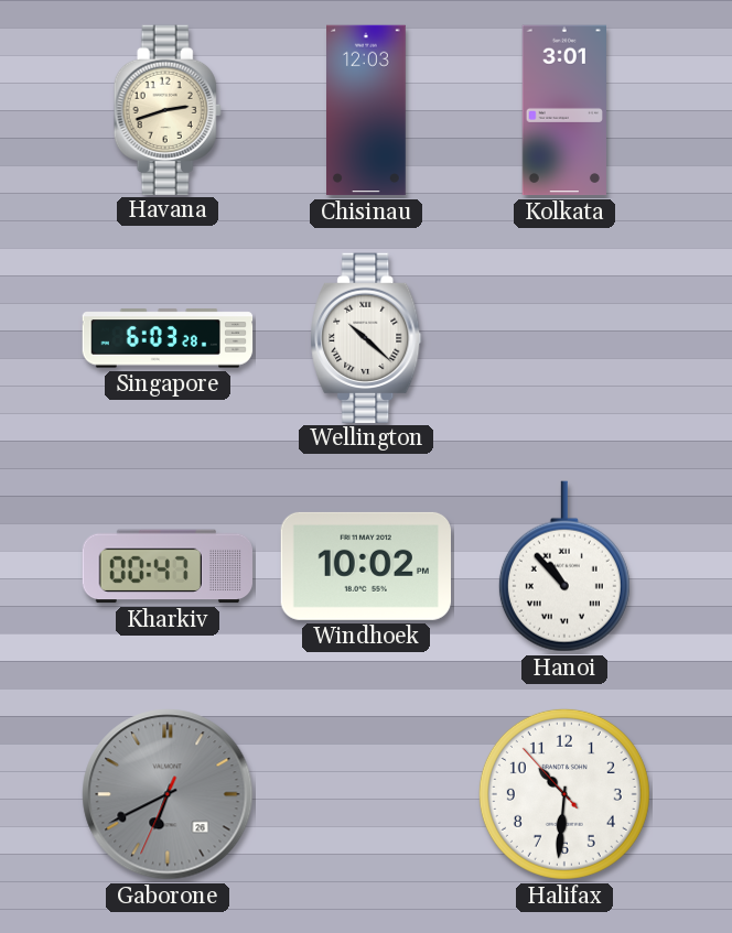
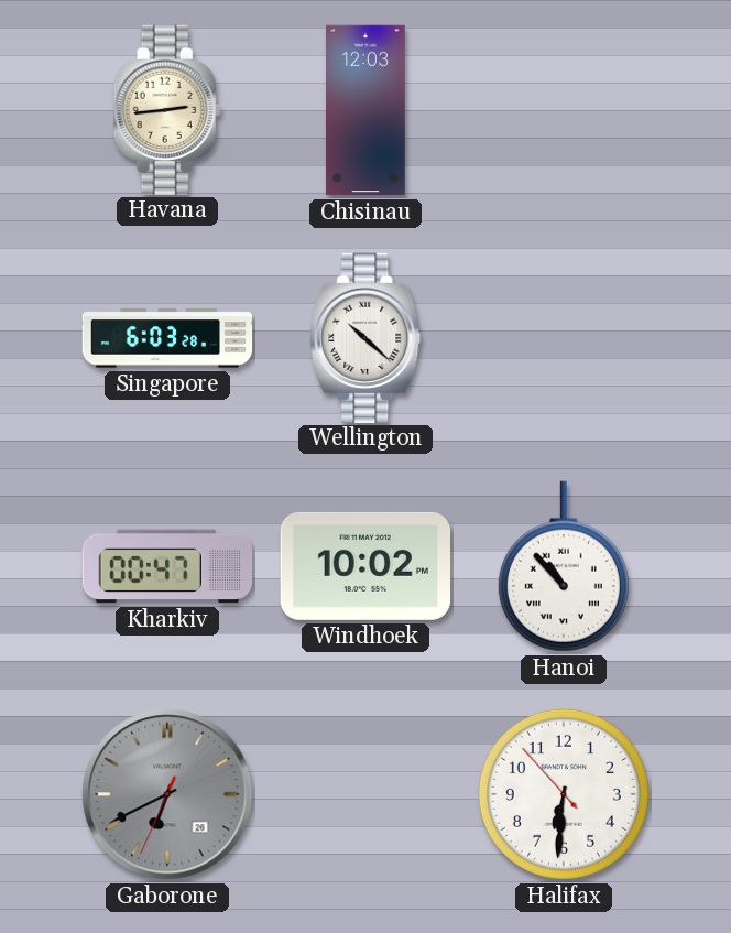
Havana: 2:42 -> 2:44 (167, 109)
Kolkata: 3:01 -> none (563, 110)
Halifax: 10:30 -> 6:30 (564, 794)
